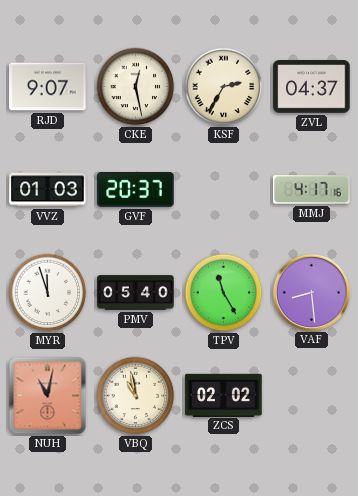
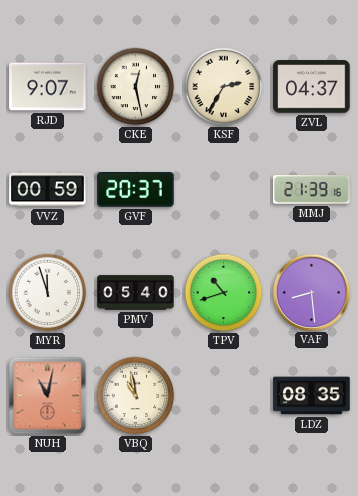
VVZ: 01:03 -> 00:59 (48, 190)
MMJ: 4:17 -> 21:39 (312, 190)
TPV: 11:25 -> 10:42 (224, 293)
ZCS: 02:02 -> none (224, 395)
LDZ: none -> 08:35 (312, 396)
